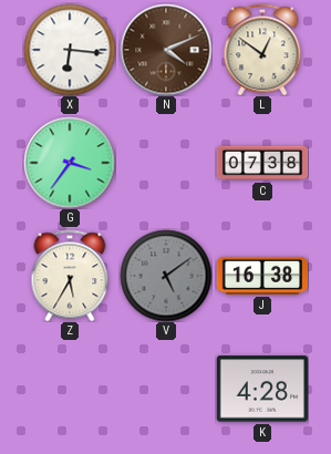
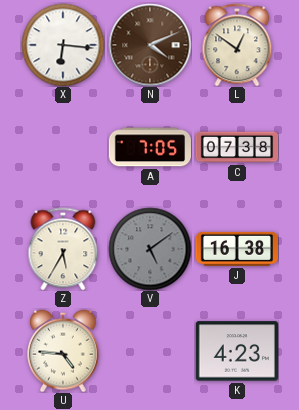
G: 3:36 -> none (70, 163)
A: none -> 7:05 (149, 147)
U: none -> 4:46 (63, 351)
K: 4:28 -> 4:23 (236, 351)
